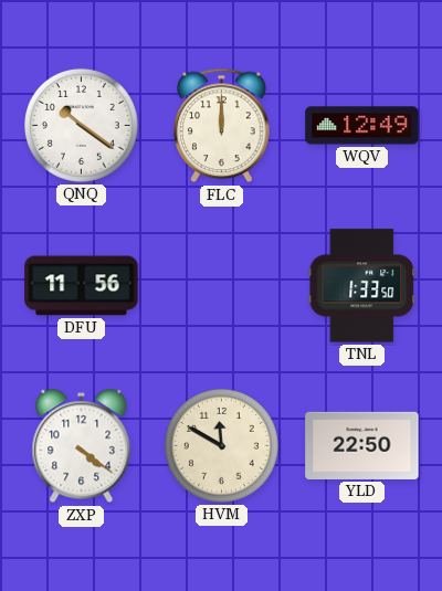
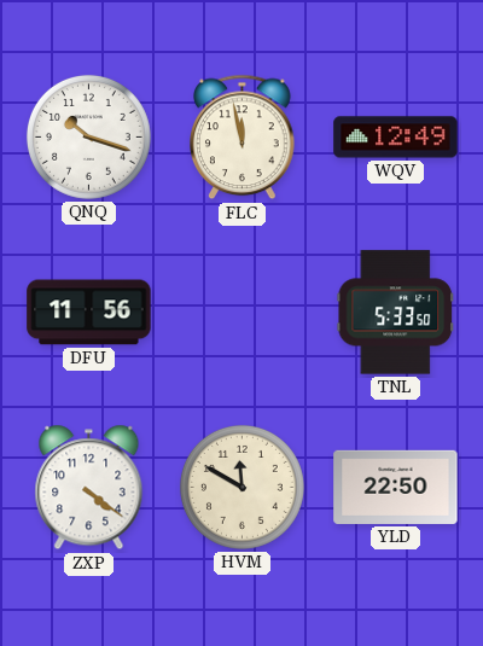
QNQ: 10:21 -> 10:18 (88, 136)
FLC: 12:00 -> 11:58 (243, 138)
TNL: 1:33 -> 5:33 (396, 313)
